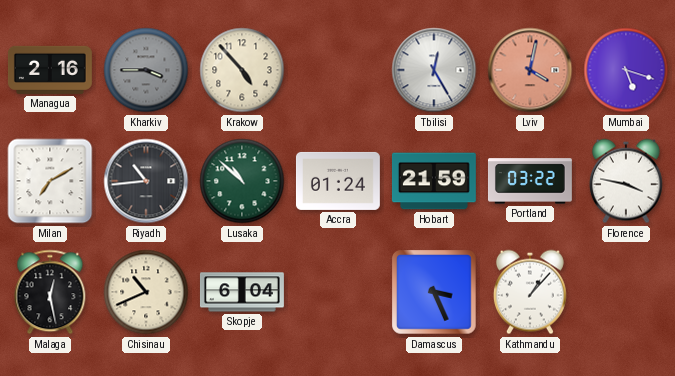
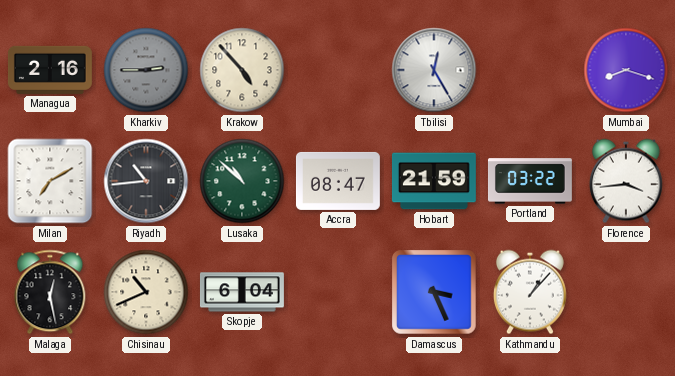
Kharkiv: 3:45 -> 2:45 (146, 70)
Lviv: 4:02 -> none (530, 70)
Mumbai: 5:18 -> 8:18 (626, 70)
Accra: 01:24 -> 08:47 (338, 181)
Florence: 3:47 -> 3:44 (626, 181)
